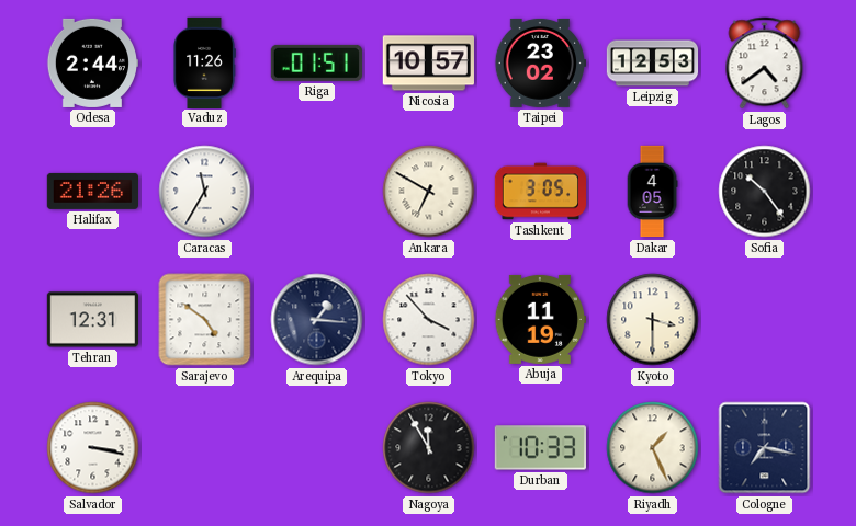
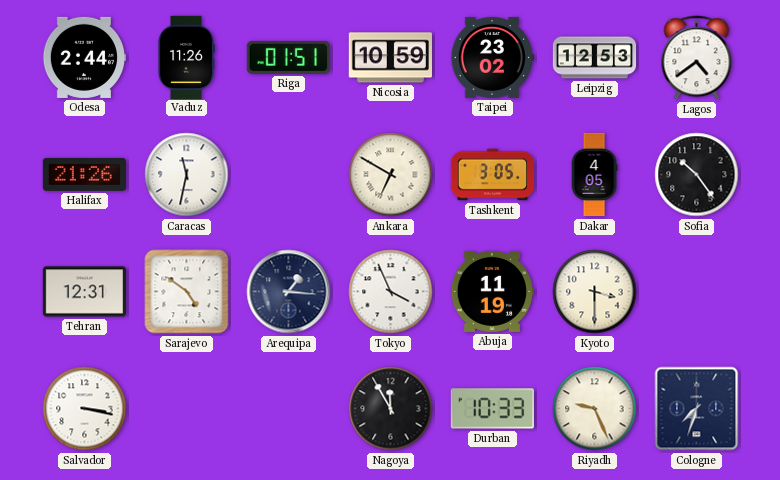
Nicosia: 10:57 -> 10:59 (390, 58)
Caracas: 11:35 -> 11:32 (187, 175)
Tokyo: 3:53 -> 3:56 (391, 292)
Riyadh: 1:26 -> 9:26 (595, 409)
Cologne: 7:17 -> 7:33 (697, 409)
